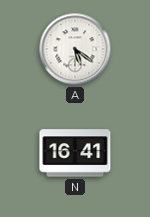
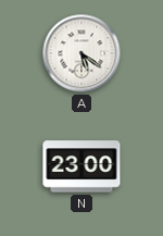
N: 16:41 -> 23:00 (81, 166)
